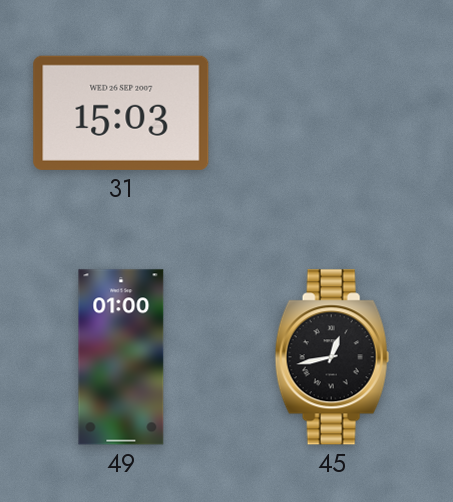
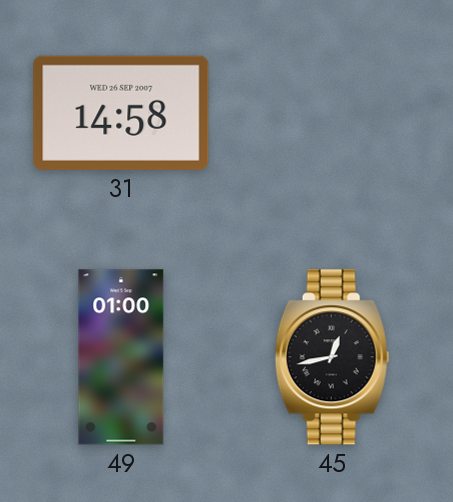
31: 15:03 -> 14:58 (121, 113)
